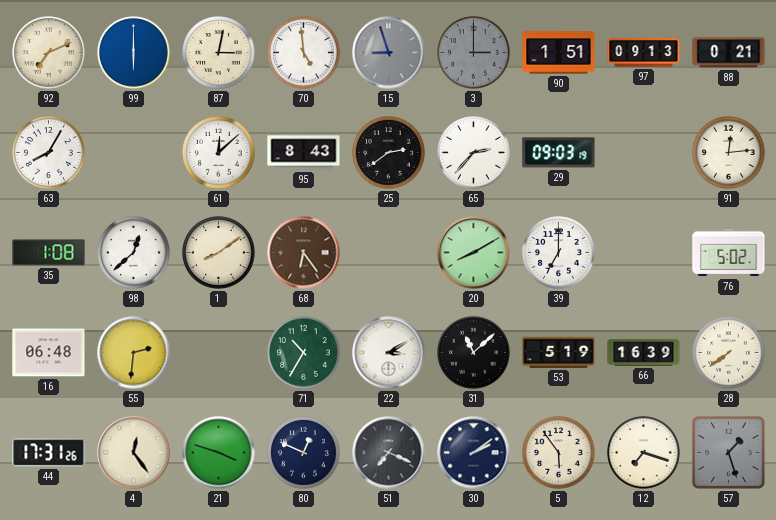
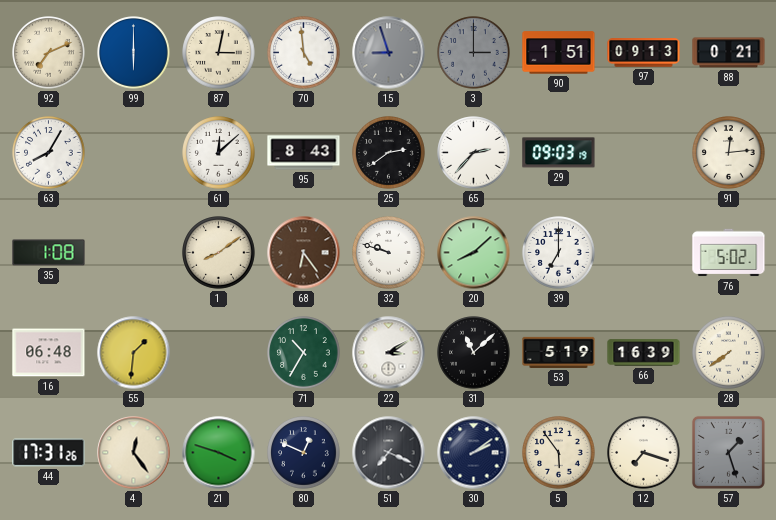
98: 12:38 -> none (134, 253)
32: none -> 9:48 (389, 253)
20: 8:10 -> 8:08 (474, 253)
55: 2:31 -> 1:31 (134, 353)
